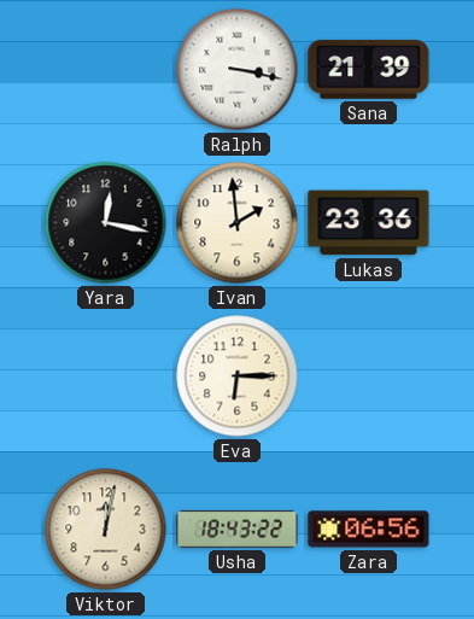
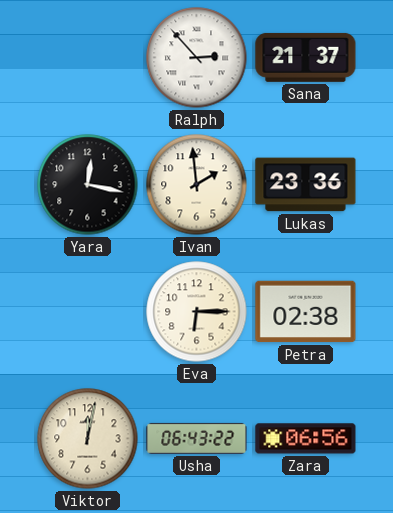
Ralph: 3:17 -> 2:53 (197, 58)
Sana: 21:39 -> 21:37 (306, 57)
Petra: none -> 02:38 (306, 312)
Usha: 18:43 -> 06:43 (197, 438)
